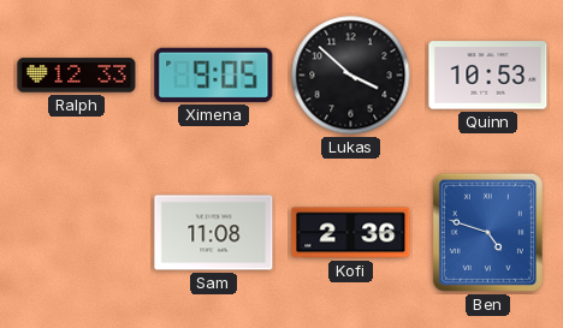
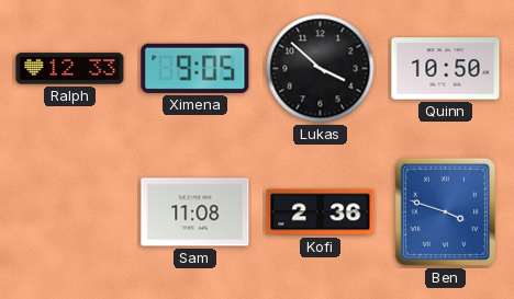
Quinn: 10:53 -> 10:50 (446, 69)
Ben: 4:48 -> 3:48 (445, 211)
